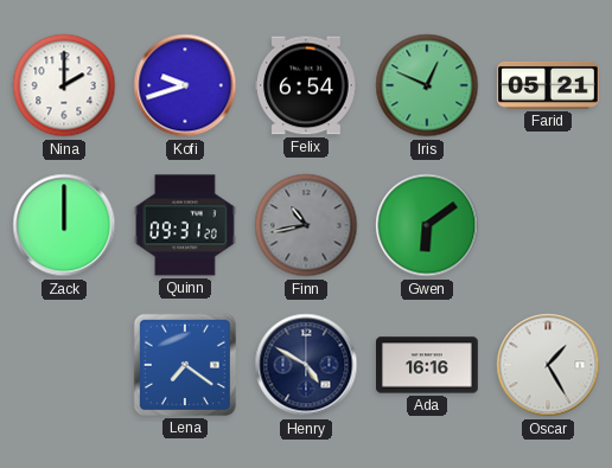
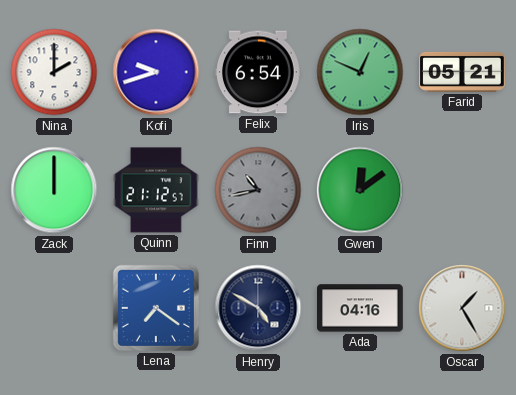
Quinn: 09:31 -> 21:12 (157, 190)
Gwen: 6:09 -> 12:09 (360, 190)
Ada: 16:16 -> 04:16 (361, 308)
